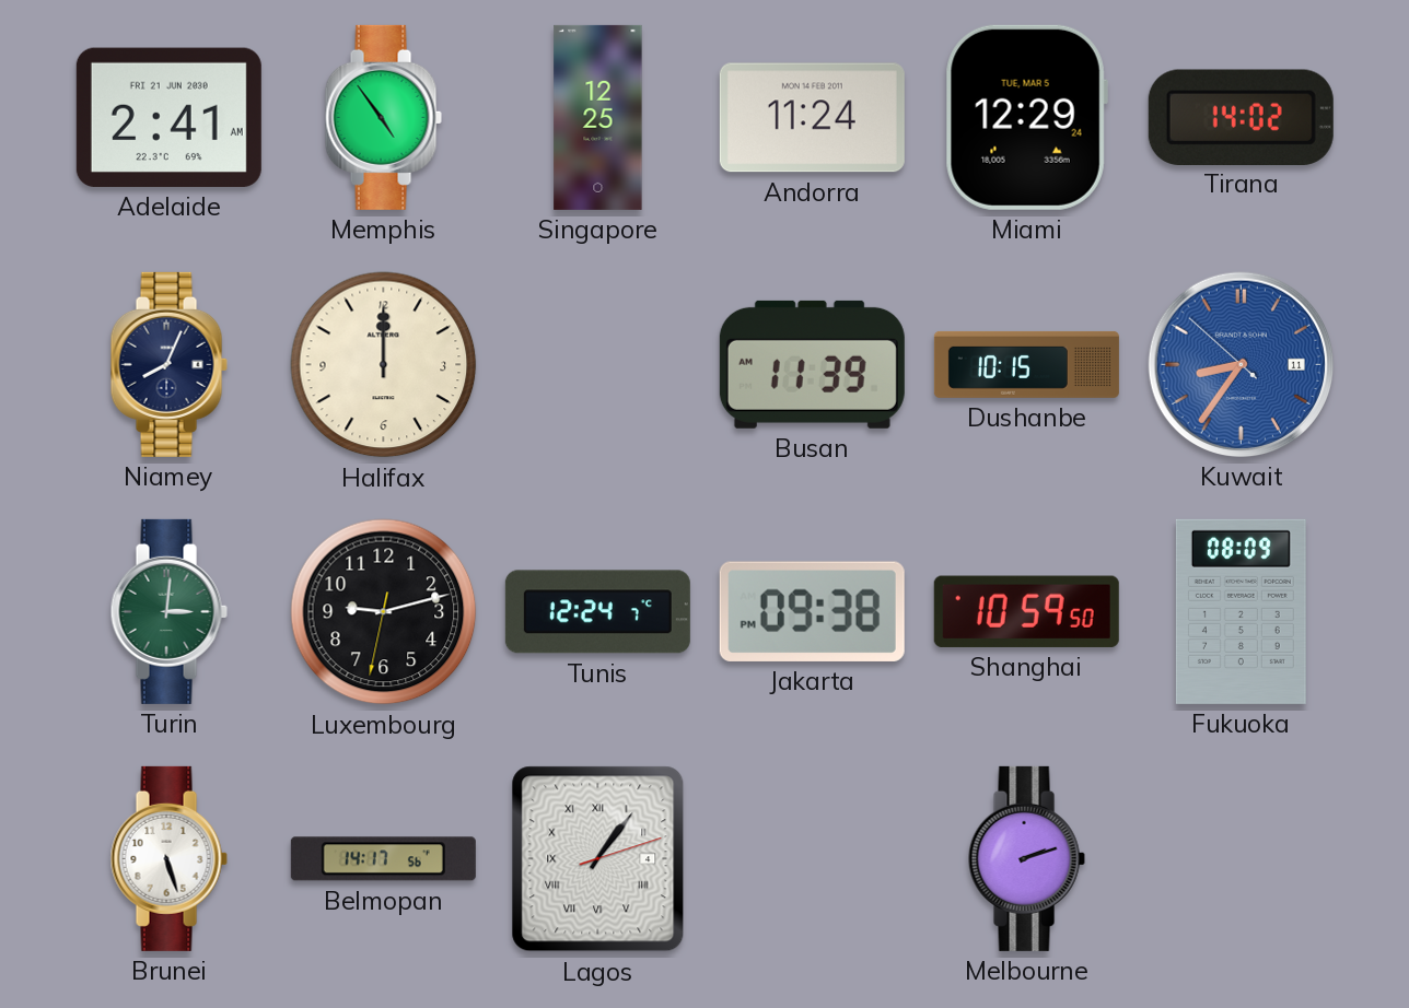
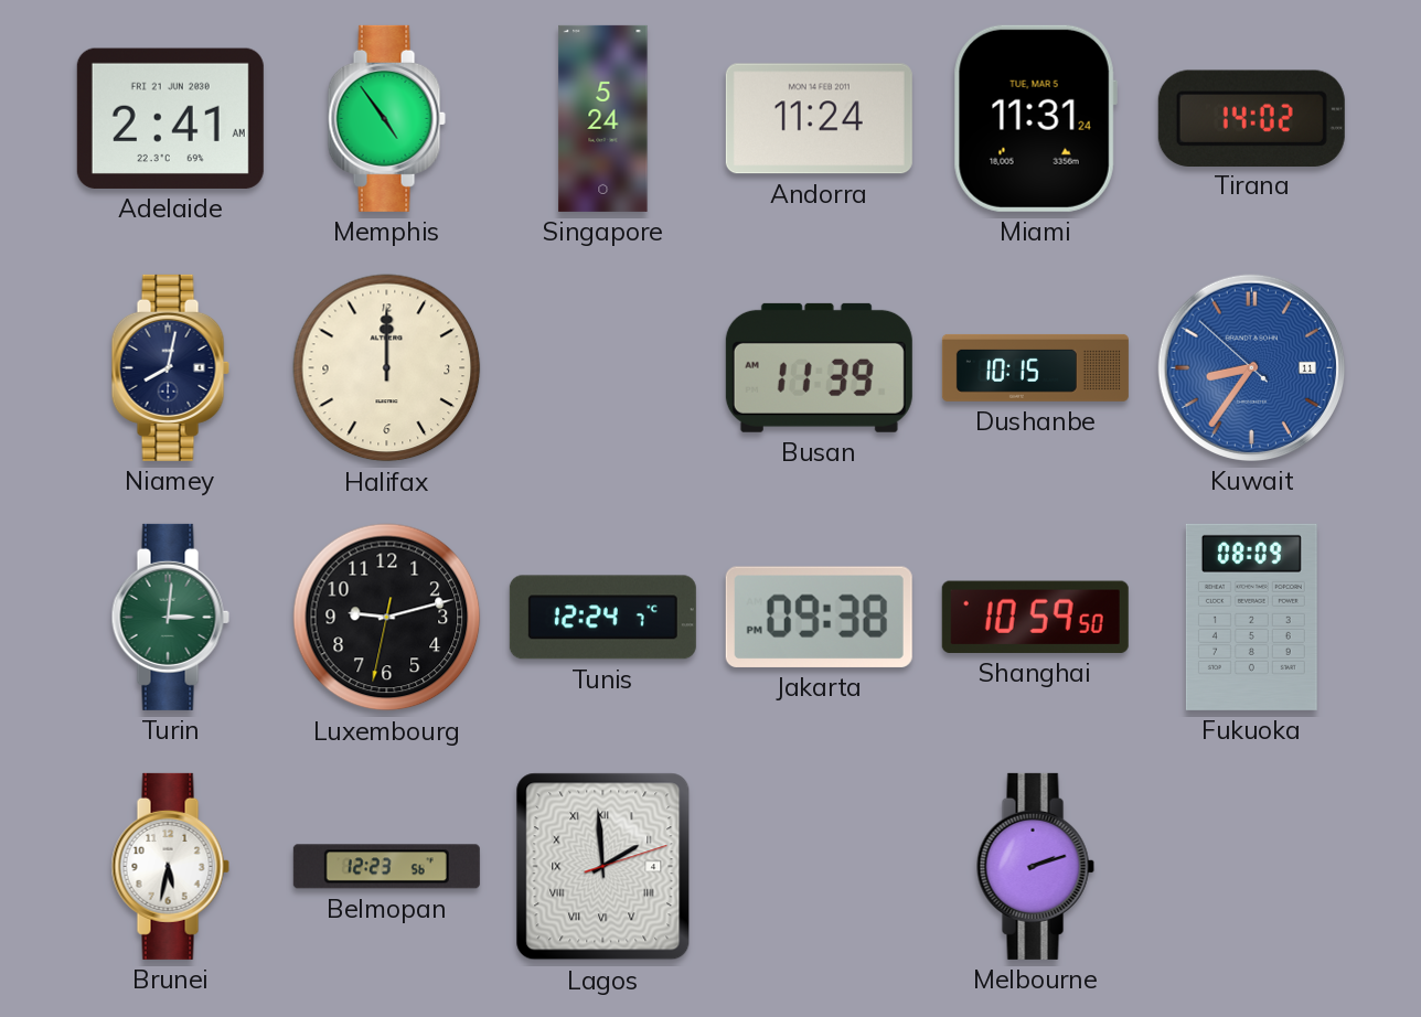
Singapore: 12:25 -> 5:24 (603, 118)
Miami: 12:29 -> 11:31 (1035, 118)
Niamey: 8:04 -> 8:02 (170, 367)
Brunei: 5:27 -> 5:32 (170, 866)
Belmopan: 14:17 -> 12:23 (386, 867)
Lagos: 1:06 -> 1:59 (603, 867)
